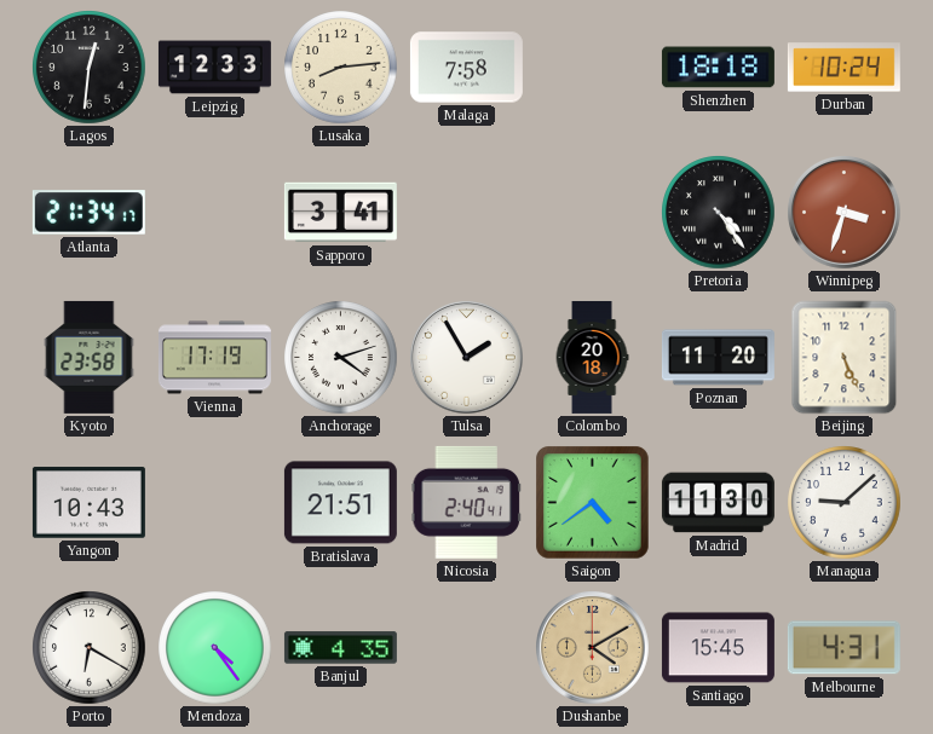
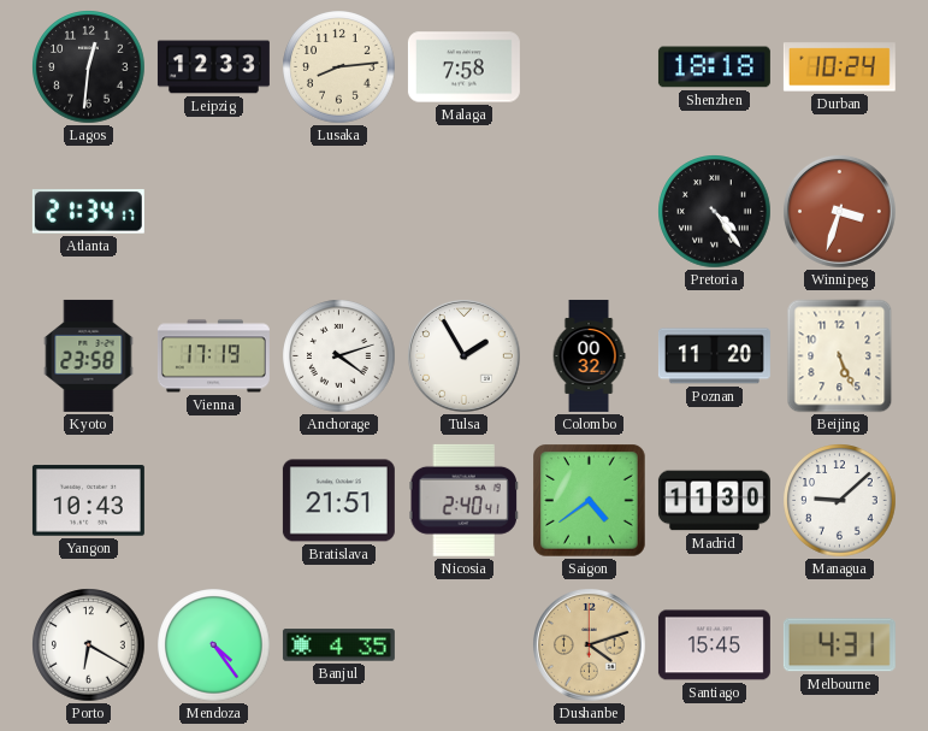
Sapporo: 3:41 -> none (340, 213)
Colombo: 20:18 -> 00:32 (589, 355)
Dushanbe: 4:10 -> 4:12 (590, 645)
